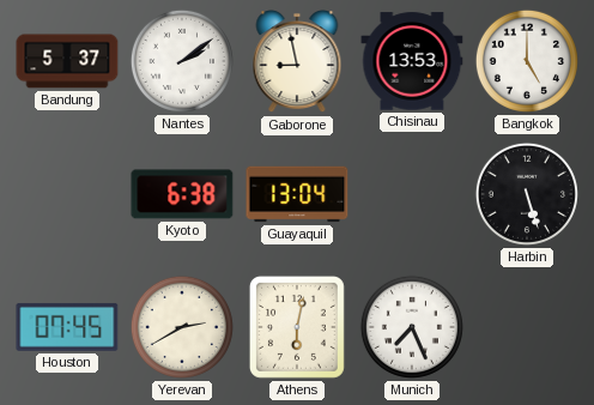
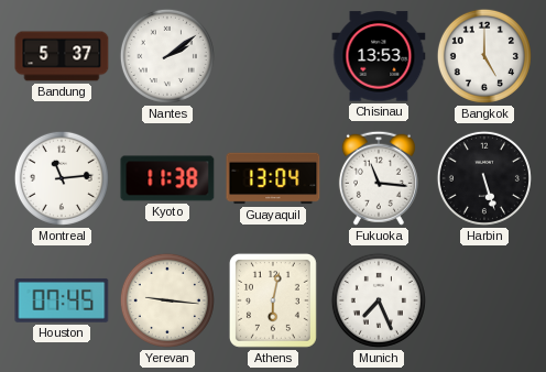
Gaborone: 8:58 -> none (297, 62)
Montreal: none -> 11:14 (62, 178)
Kyoto: 6:38 -> 11:38 (167, 178)
Fukuoka: none -> 11:16 (379, 178)
Yerevan: 2:40 -> 9:16 (167, 300)
